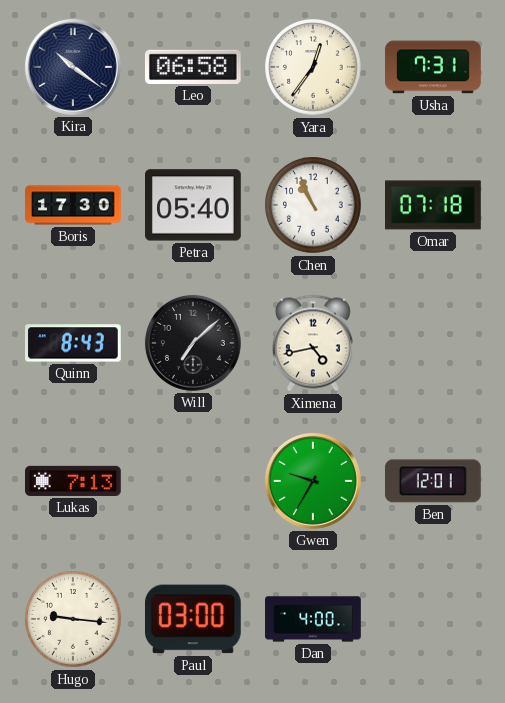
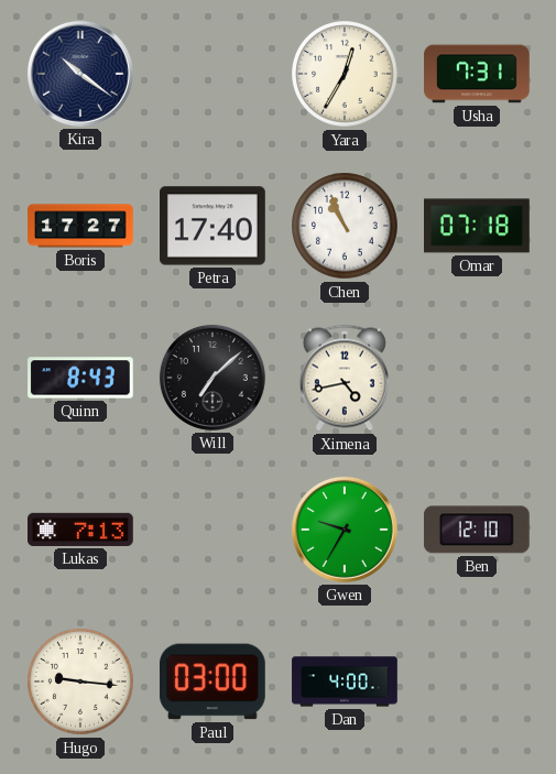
Leo: 06:58 -> none (194, 67)
Yara: 12:36 -> 12:35 (345, 74)
Boris: 17:30 -> 17:27 (80, 226)
Petra: 05:40 -> 17:40 (214, 226)
Ben: 12:01 -> 12:10 (477, 530)
